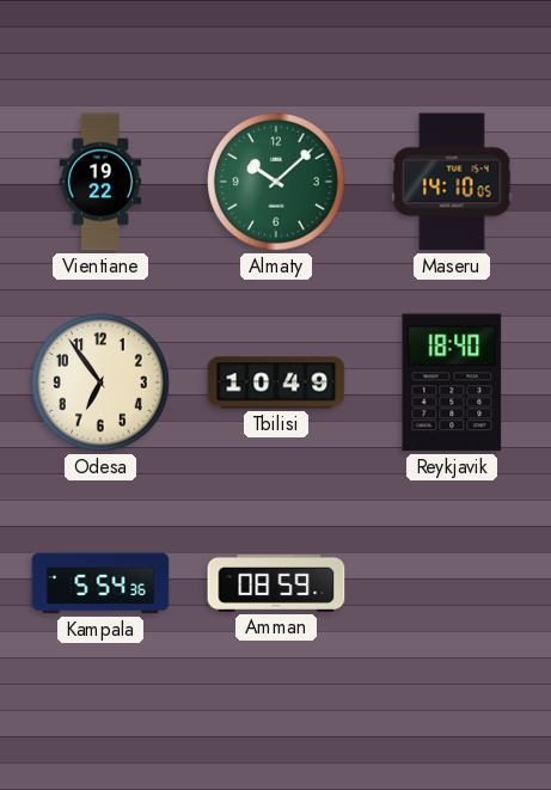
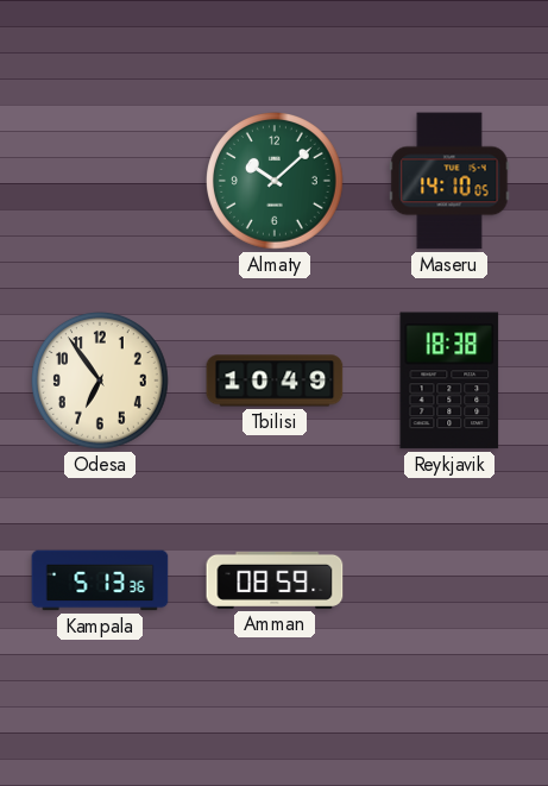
Vientiane: 19:22 -> none (100, 182)
Reykjavik: 18:40 -> 18:38 (449, 381)
Kampala: 5:54 -> 5:13 (100, 580)
